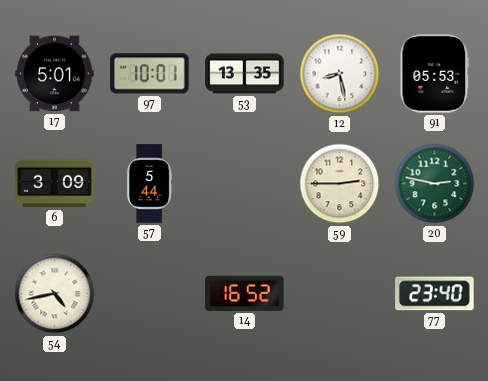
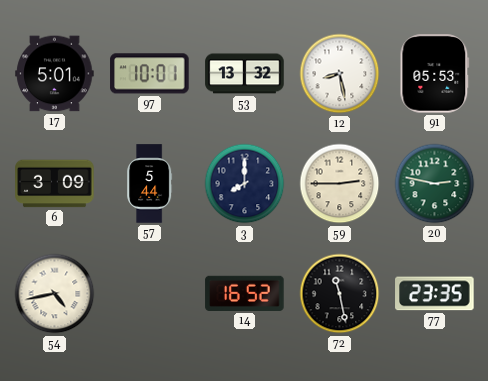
53: 13:35 -> 13:32 (245, 74)
3: none -> 8:00 (245, 184)
72: none -> 11:28 (340, 294)
77: 23:40 -> 23:35 (435, 294)
